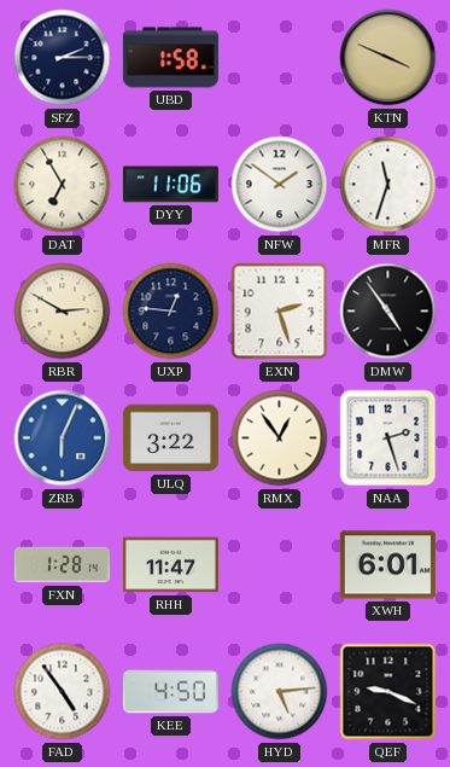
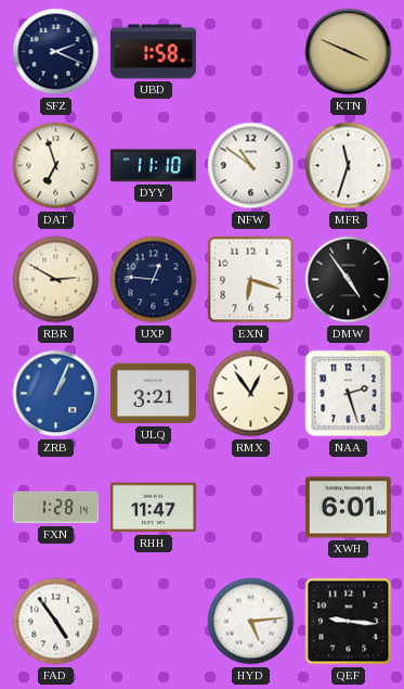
SFZ: 2:15 -> 2:19 (56, 52)
DAT: 6:55 -> 6:57 (56, 166)
DYY: 11:06 -> 11:10 (153, 166)
NFW: 1:51 -> 10:51 (251, 166)
EXN: 2:27 -> 6:18 (251, 280)
ZRB: 6:04 -> 1:04 (56, 394)
ULQ: 3:22 -> 3:21 (153, 394)
KEE: 4:50 -> none (170, 692)
QEF: 9:19 -> 9:16 (349, 622)
